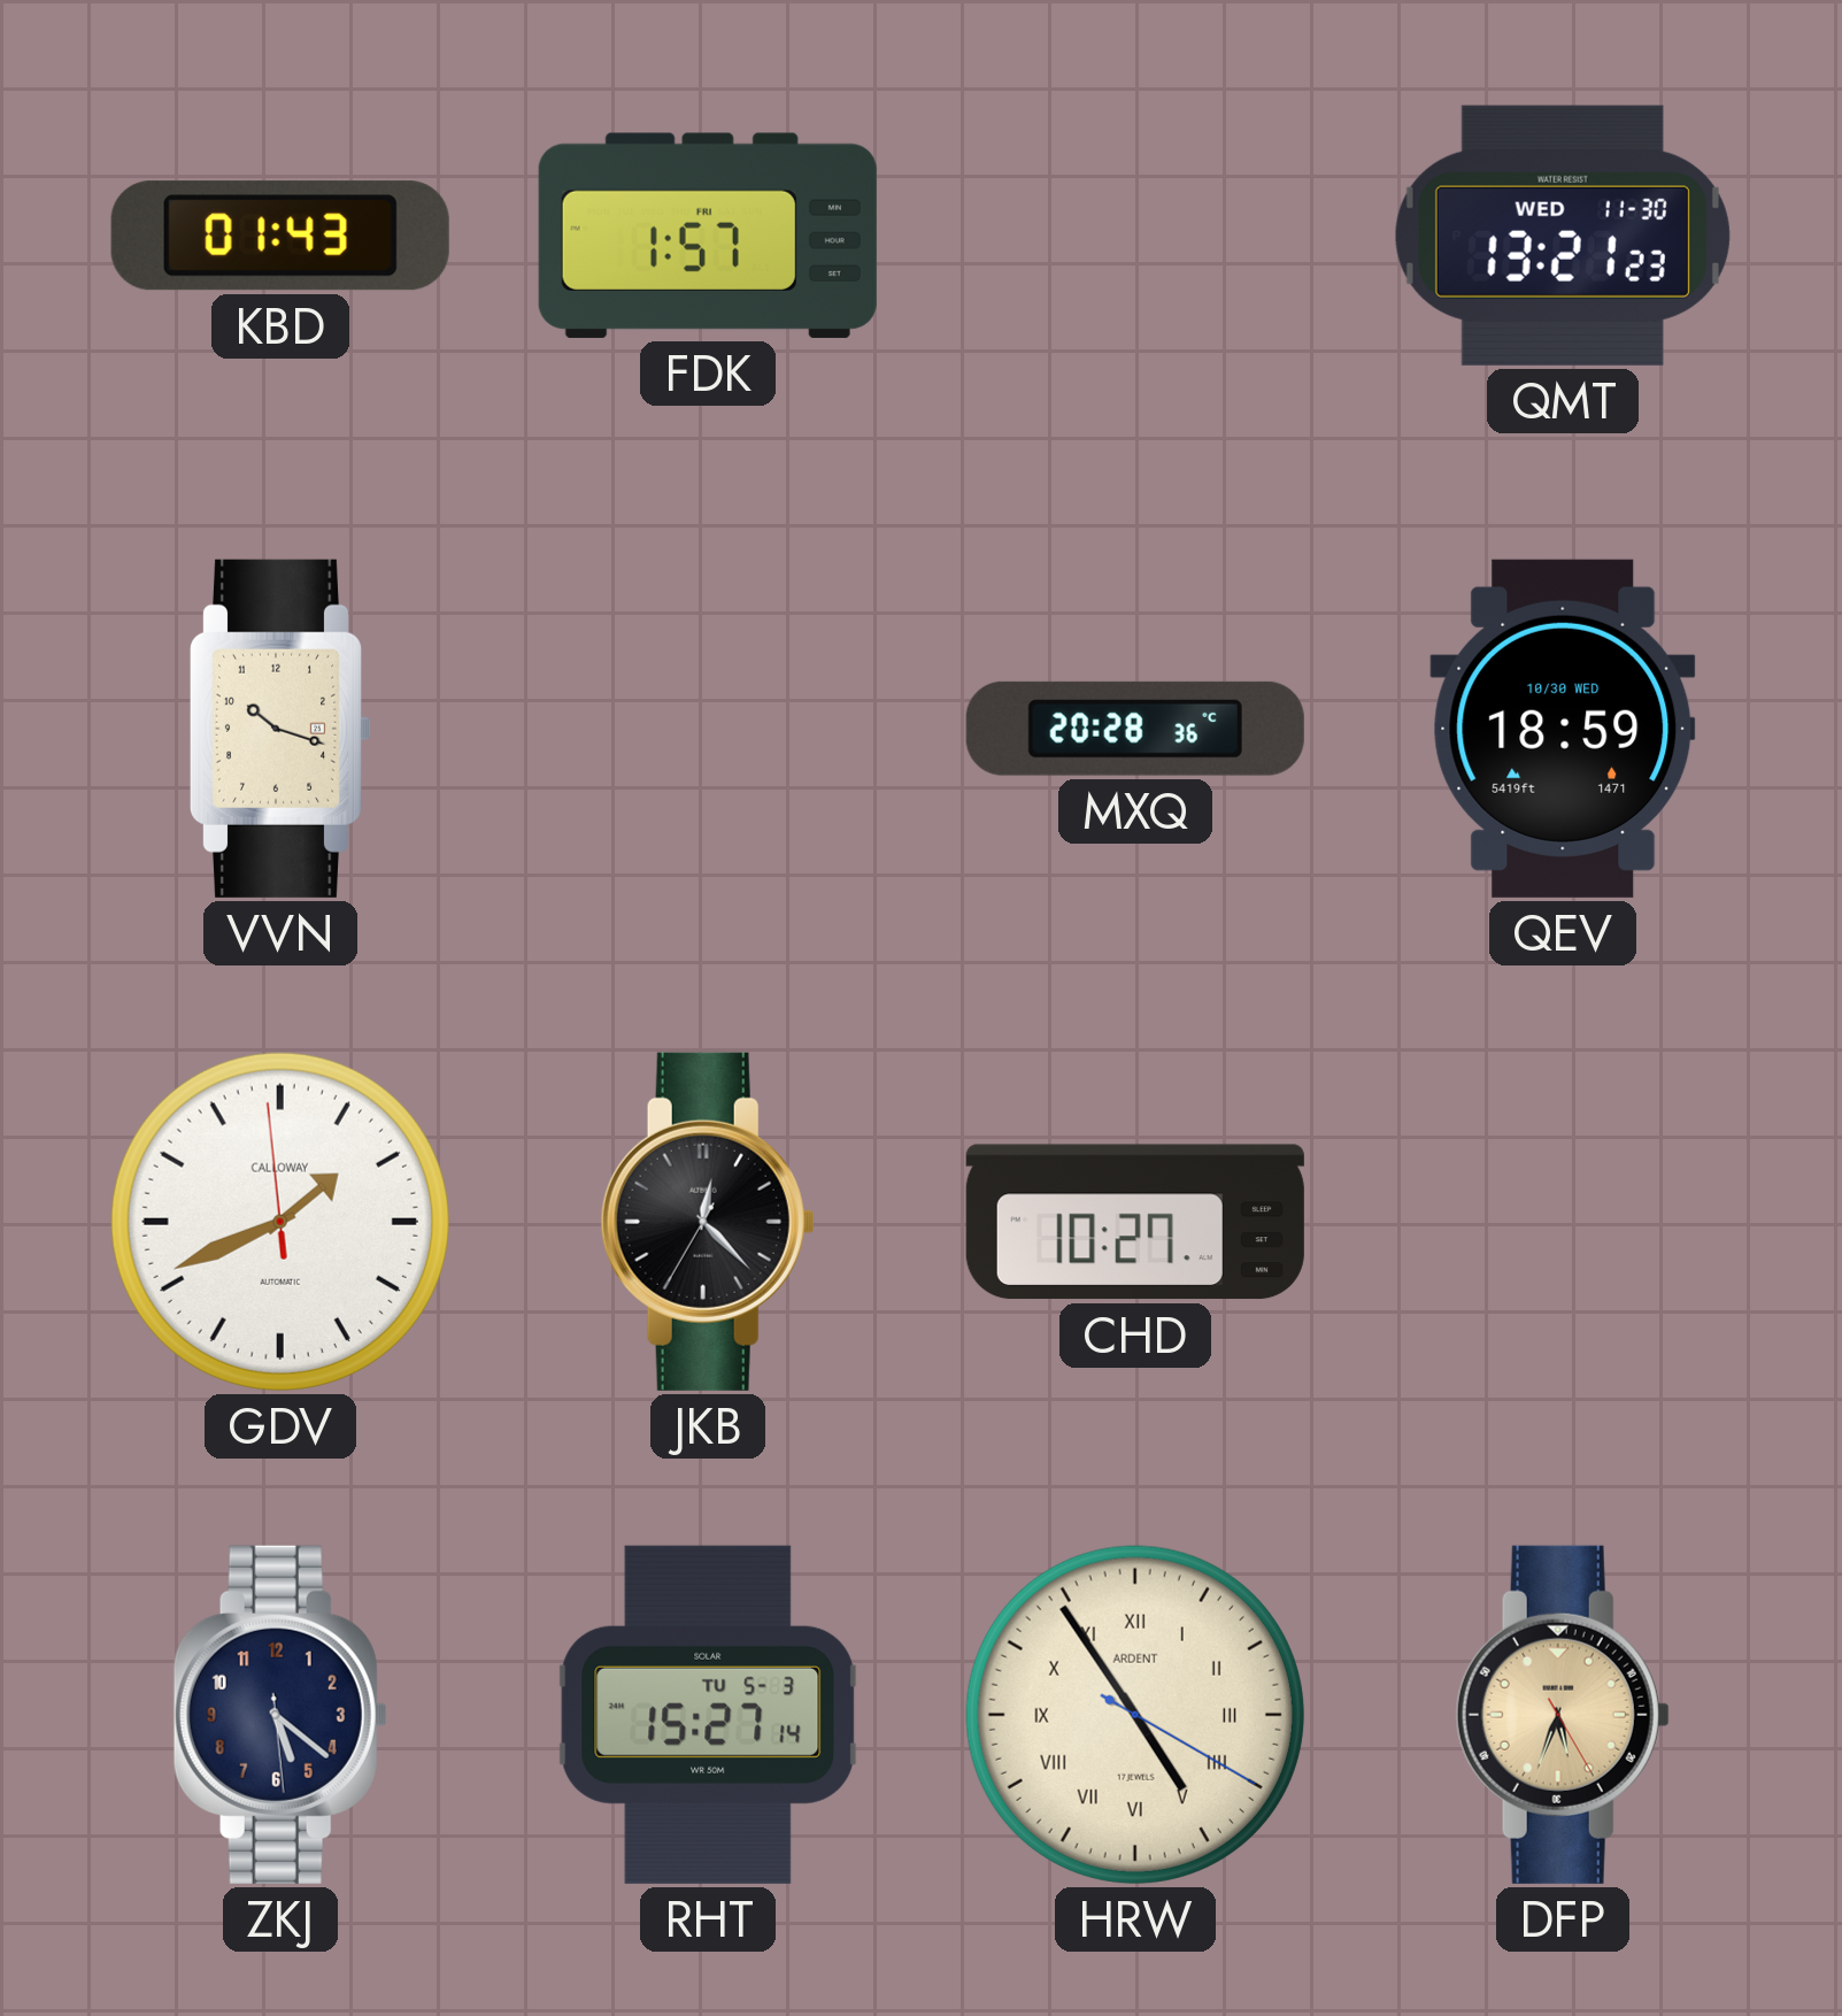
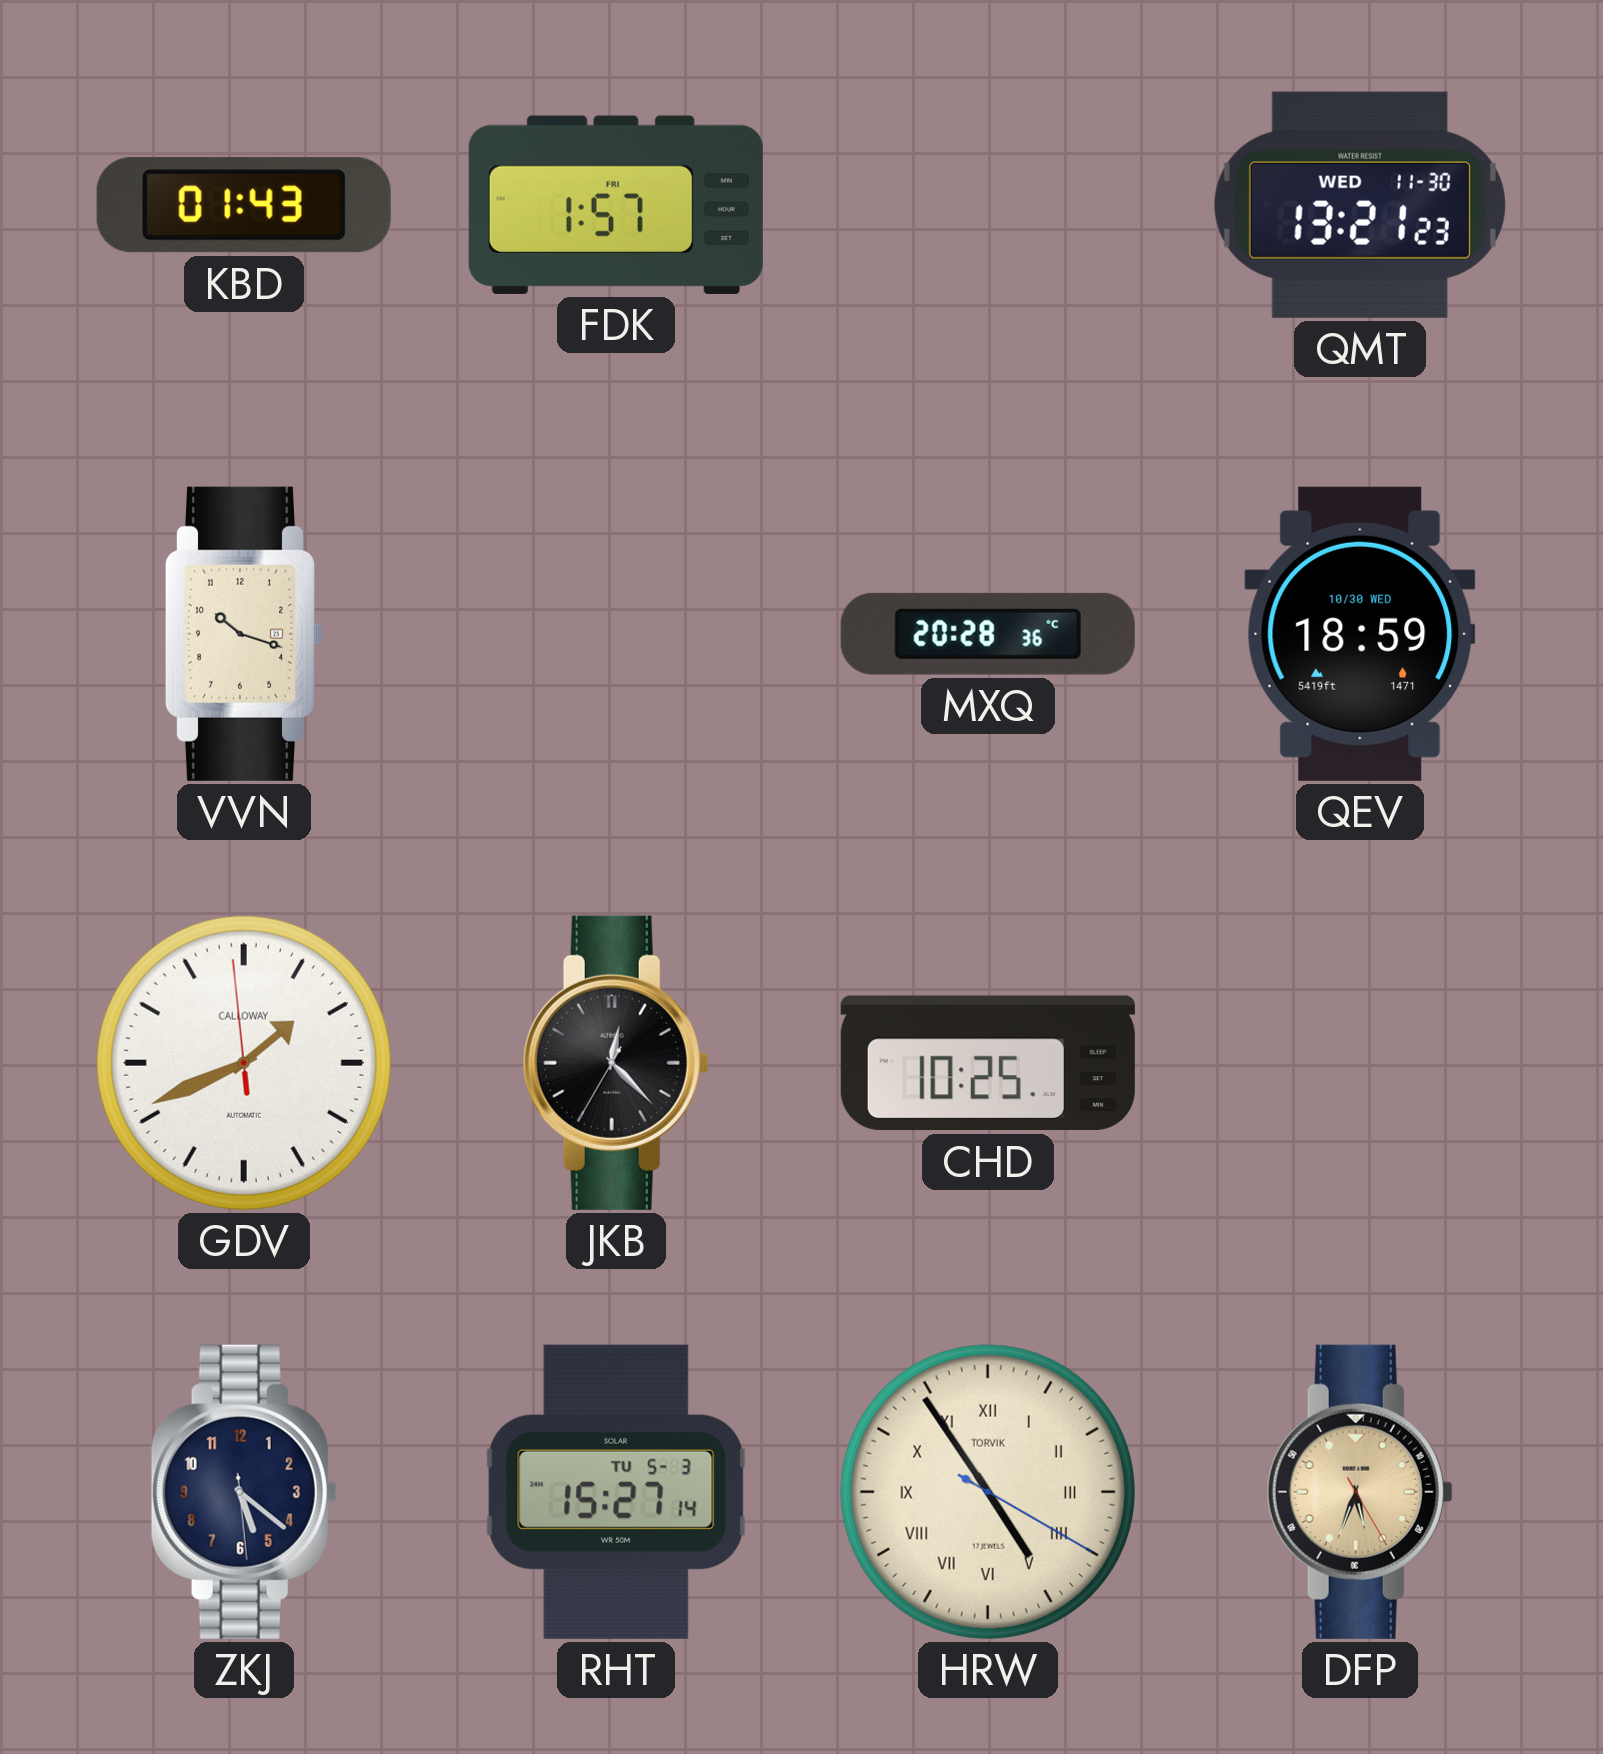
CHD: 10:27 -> 10:25 (988, 1063)
HRW brand: ARDENT -> TORVIK (988, 1492)
